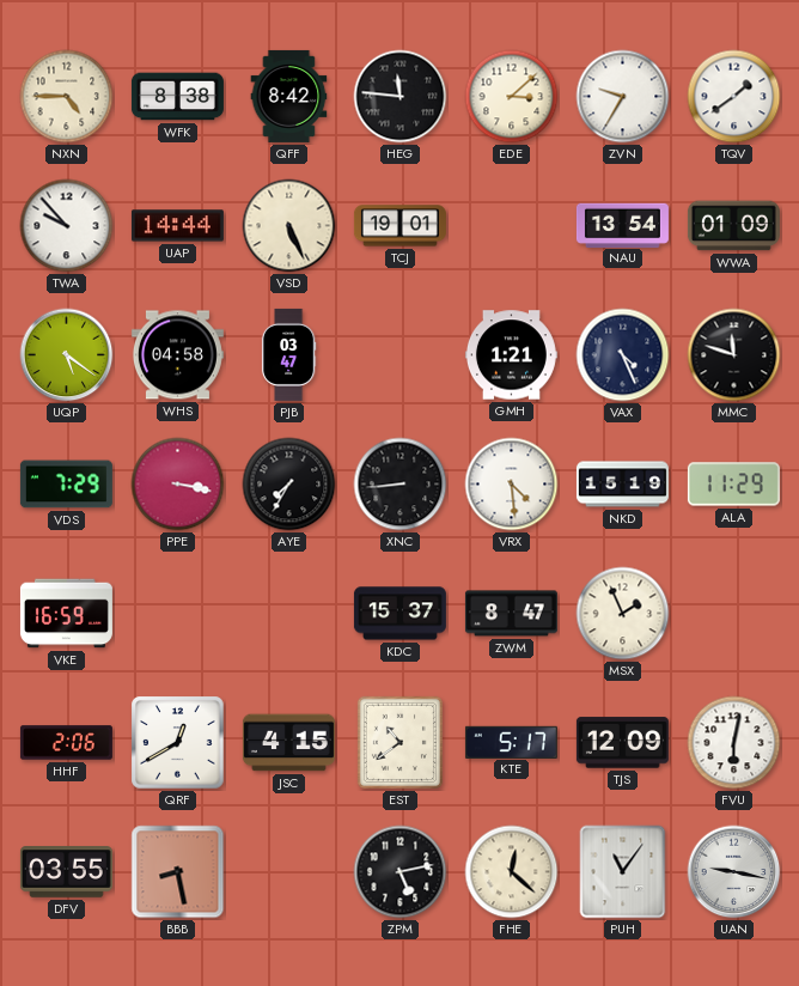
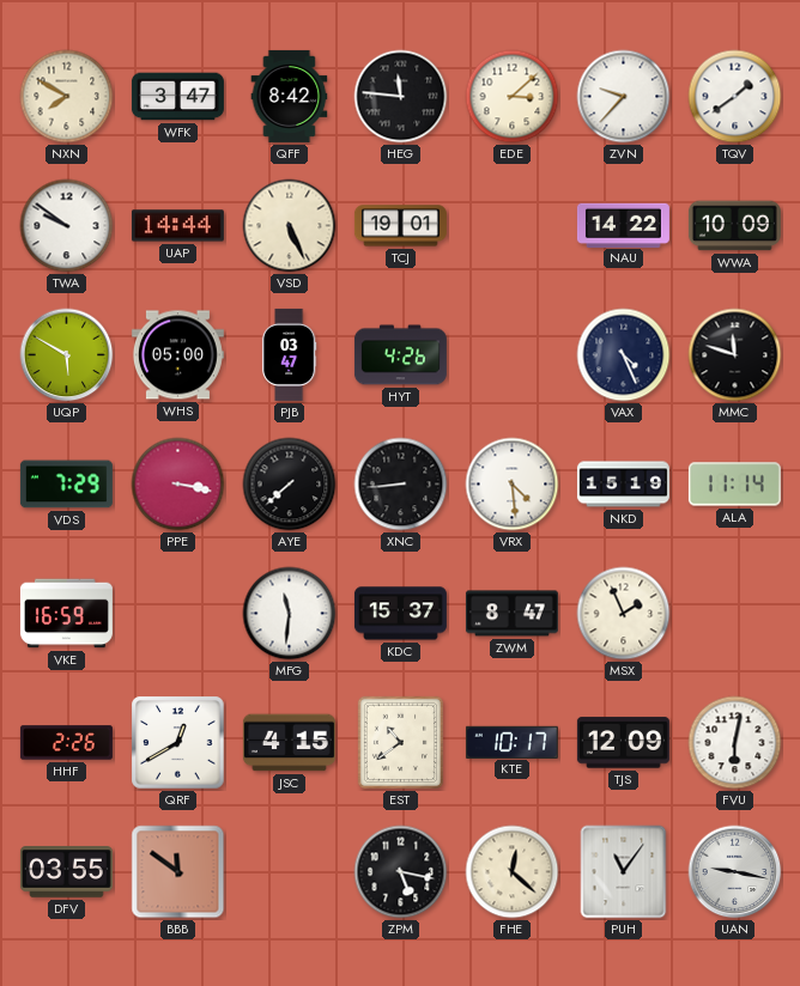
NXN: 4:45 -> 7:50 (67, 97)
WFK: 8:38 -> 3:47 (177, 97)
ZVN: 9:35 -> 9:37 (624, 97)
TWA: 9:53 -> 9:51 (67, 226)
NAU: 13:54 -> 14:22 (623, 225)
WWA: 01:09 -> 10:09 (734, 226)
UQP: 5:21 -> 5:50 (67, 355)
WHS: 04:58 -> 05:00 (177, 355)
HYT: none -> 4:26 (400, 355)
GMH: 1:21 -> none (511, 355)
AYE: 7:35 -> 7:38 (290, 485)
ALA: 11:29 -> 11:14 (734, 485)
MFG: none -> 11:31 (290, 614)
HHF: 2:06 -> 2:26 (66, 743)
KTE: 5:17 -> 10:17 (511, 742)
BBB: 8:28 -> 11:51 (178, 872)
ZPM: 5:13 -> 5:17 (401, 872)
